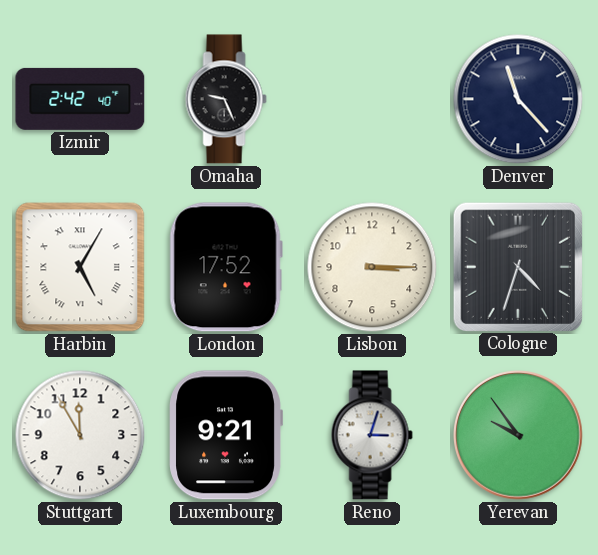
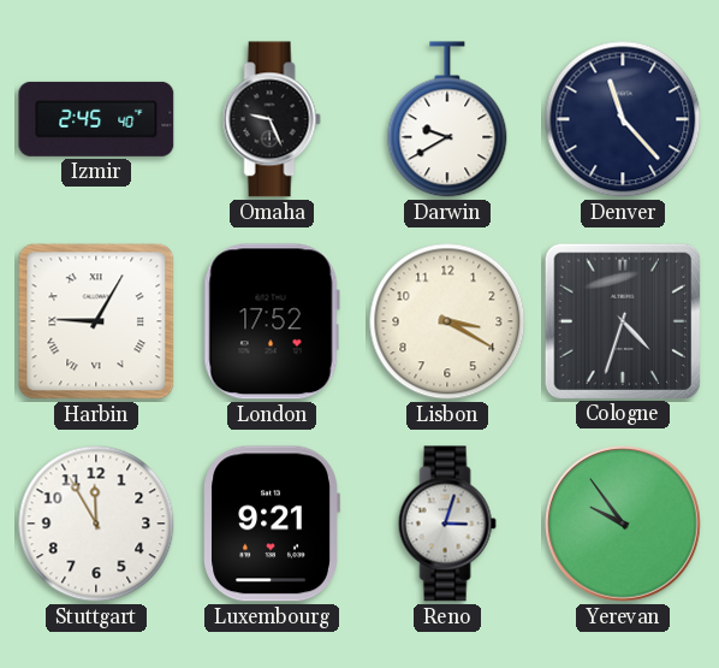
Izmir: 2:42 -> 2:45 (96, 119)
Darwin: none -> 9:40 (447, 119)
Harbin: 5:05 -> 9:05 (96, 321)
Lisbon: 3:15 -> 3:20 (447, 321)
